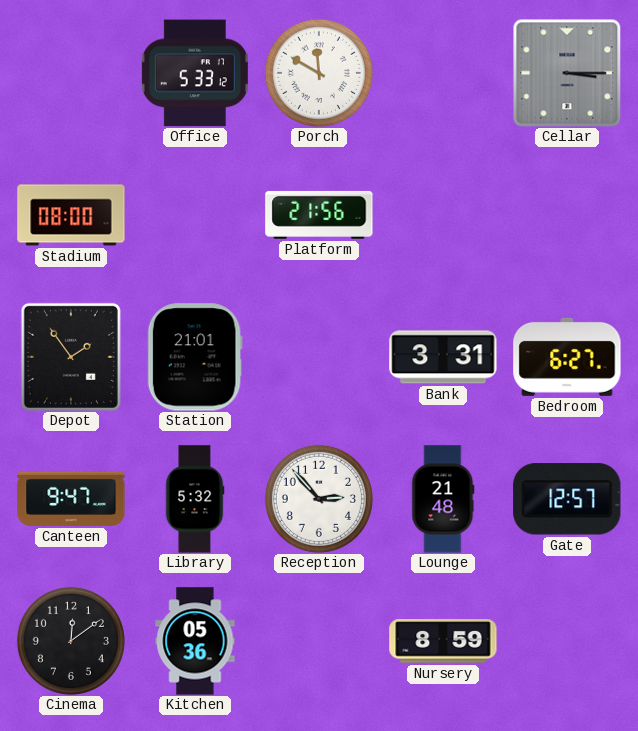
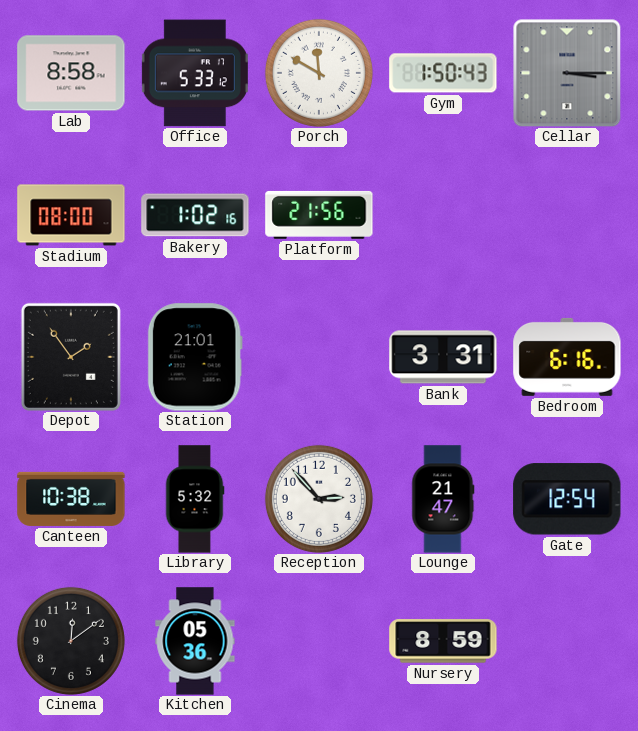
Lab: none -> 8:58 (71, 73)
Gym: none -> 1:50 (443, 73)
Bakery: none -> 1:02 (195, 215)
Bedroom: 6:27 -> 6:16 (567, 357)
Canteen: 9:47 -> 10:38 (71, 499)
Lounge: 21:48 -> 21:47 (443, 499)
Gate: 12:57 -> 12:54 (567, 499)
